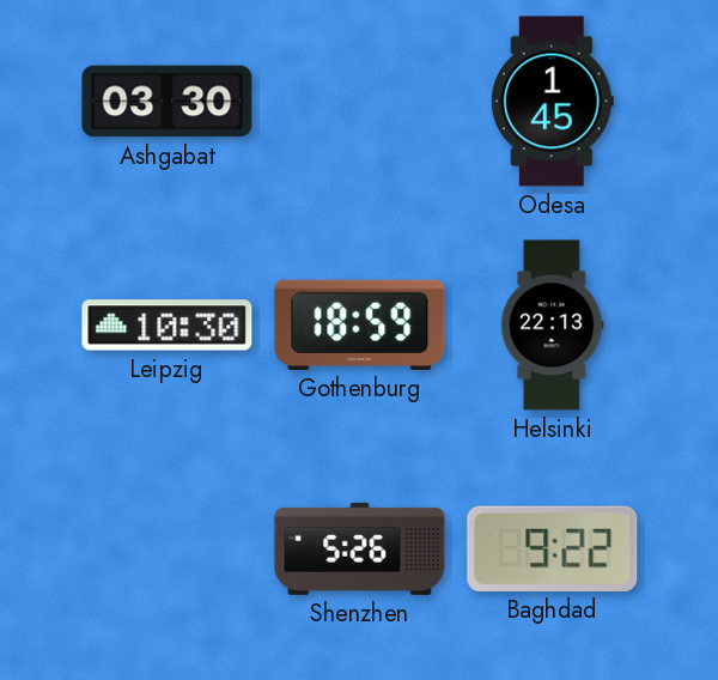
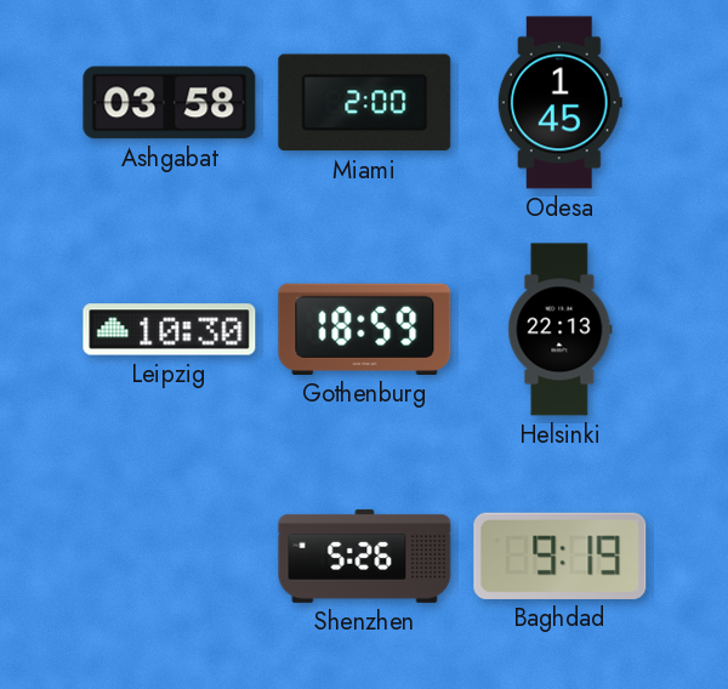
Ashgabat: 03:30 -> 03:58 (170, 103)
Miami: none -> 2:00 (365, 103)
Baghdad: 9:22 -> 9:19 (561, 556)
